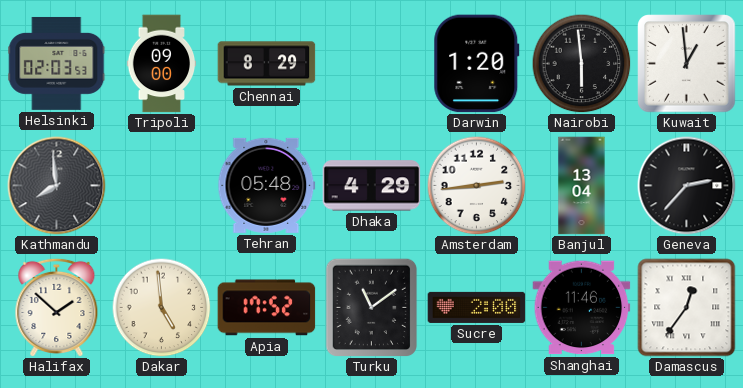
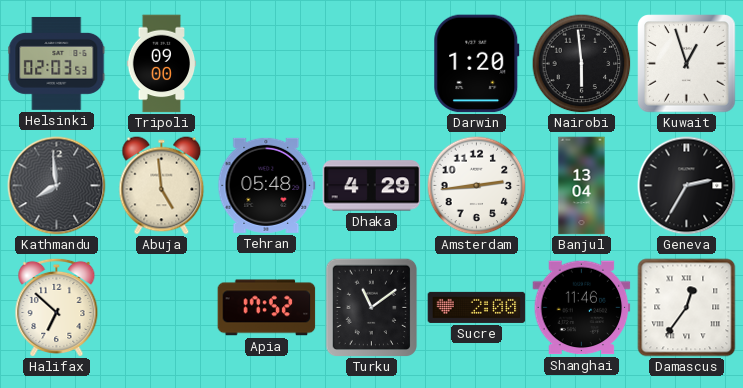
Chennai: 8:29 -> none (267, 64)
Kuwait: 12:59 -> 12:57 (687, 64)
Abuja: none -> 4:59 (162, 186)
Geneva: 2:37 -> 2:35 (687, 186)
Halifax: 1:52 -> 6:52 (57, 307)
Dakar: 4:59 -> none (162, 308)
